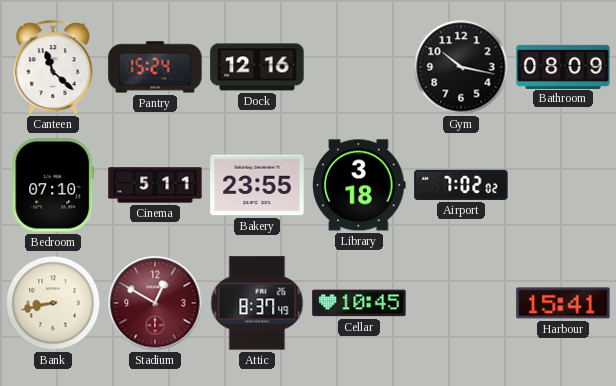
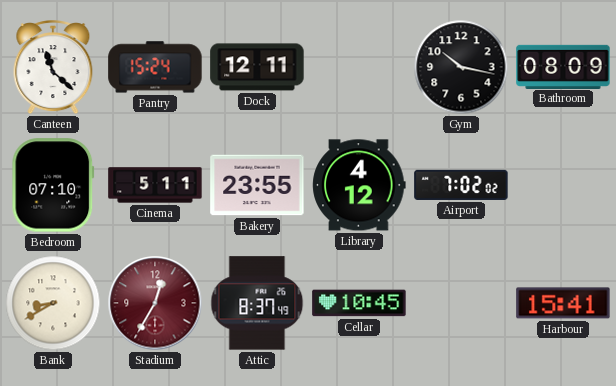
Dock: 12:16 -> 12:11 (257, 67)
Library: 3:18 -> 4:12 (359, 185)
Bank: 8:43 -> 8:40 (53, 303)
Stadium: 12:50 -> 12:35 (155, 303)
